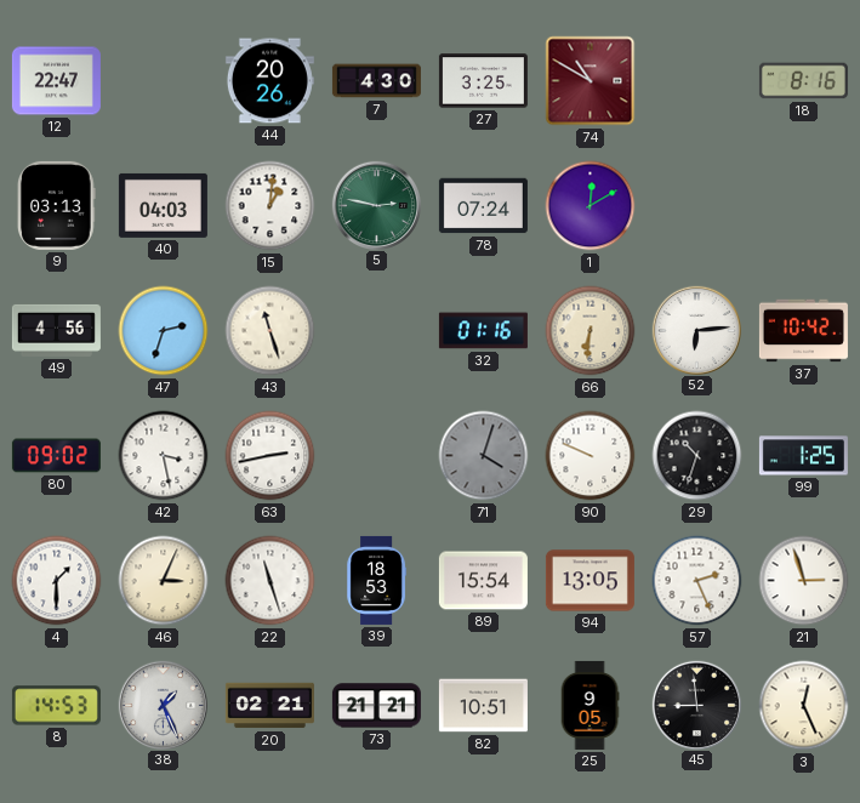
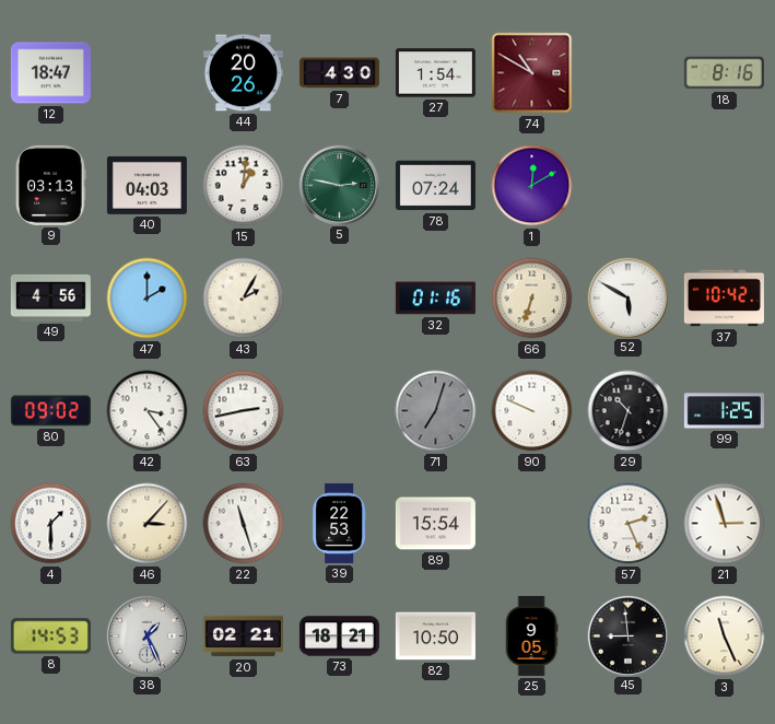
12: 22:47 -> 18:47 (50, 73)
27: 3:25 -> 1:54 (435, 73)
47: 2:33 -> 2:00 (148, 299)
43: 11:27 -> 2:05 (244, 299)
66: 6:31 -> 6:33 (532, 299)
52: 6:14 -> 5:50 (627, 297)
42: 3:28 -> 3:24 (148, 411)
71: 4:03 -> 7:03 (436, 411)
46: 3:04 -> 3:07 (148, 524)
39: 18:53 -> 22:53 (339, 523)
94: 13:05 -> none (590, 581)
73: 21:21 -> 18:21 (339, 637)
82: 10:51 -> 10:50 (435, 637)
3: 12:26 -> 11:26 (725, 637)
